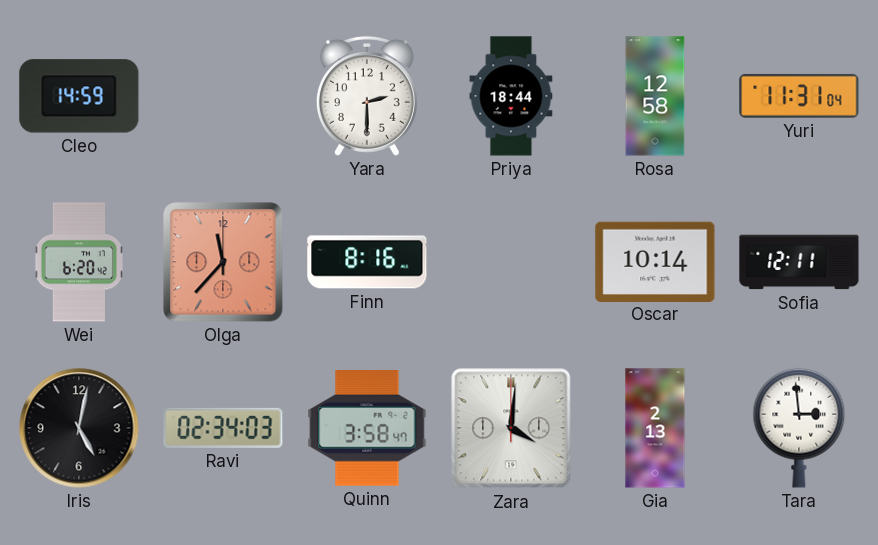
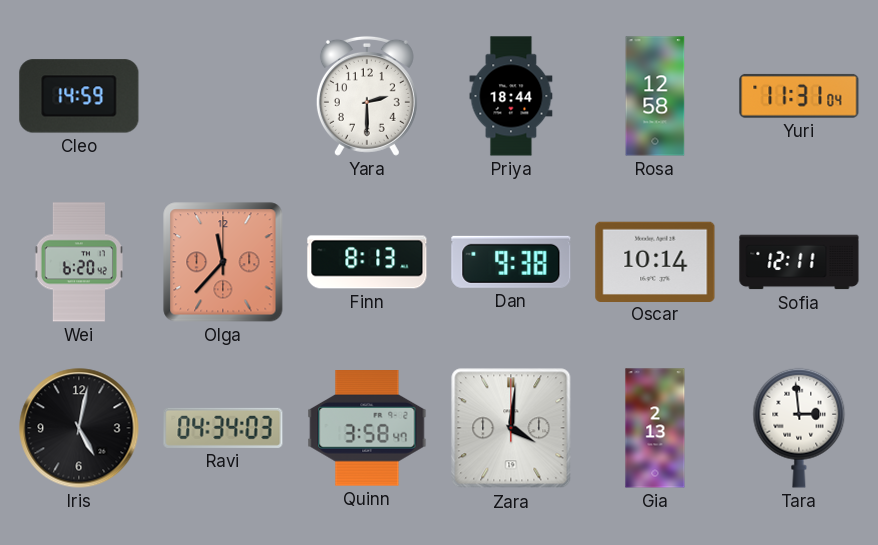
Finn: 8:16 -> 8:13 (367, 262)
Dan: none -> 9:38 (511, 262)
Ravi: 02:34 -> 04:34 (223, 428)
